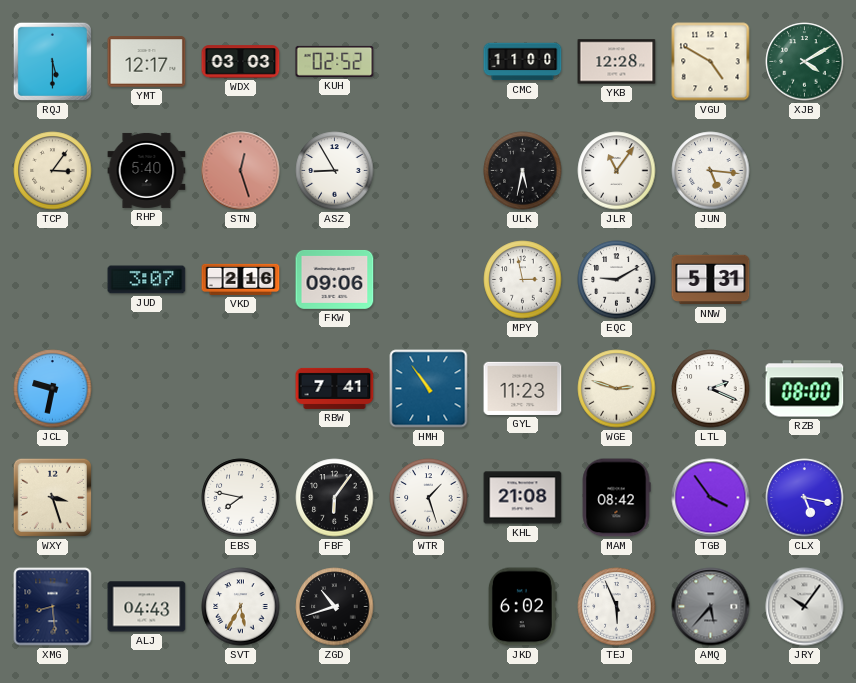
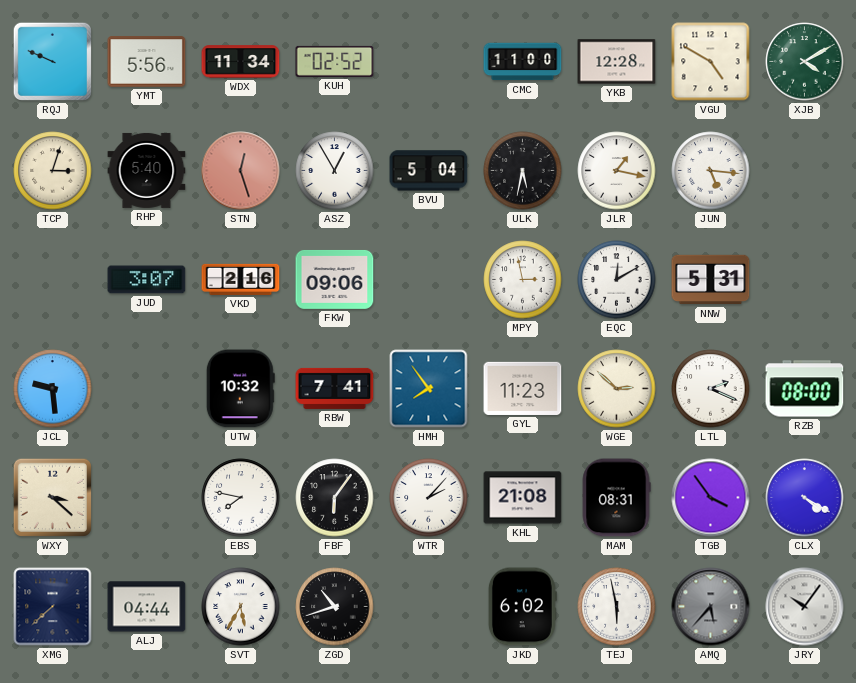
RQJ: 5:30 -> 9:49 (52, 61)
YMT: 12:17 -> 5:56 (147, 62)
WDX: 03:03 -> 11:34 (241, 62)
TCP: 3:06 -> 3:03 (53, 171)
ASZ: 8:55 -> 12:55 (335, 171)
BVU: none -> 5:04 (429, 171)
JLR: 11:06 -> 1:17 (617, 171)
EQC: 9:10 -> 12:10 (617, 280)
JCL: 9:32 -> 9:29 (53, 389)
UTW: none -> 10:32 (240, 389)
HMH: 10:54 -> 7:54 (429, 389)
WGE: 2:48 -> 2:52 (617, 389)
WXY: 3:27 -> 3:22 (52, 497)
WTR: 1:27 -> 2:07 (429, 498)
MAM: 08:42 -> 08:31 (616, 498)
CLX: 5:17 -> 4:20 (805, 498)
XMG: 8:29 -> 7:38 (53, 607)
ALJ: 04:43 -> 04:44 (147, 607)
TEJ: 5:56 -> 5:58 (617, 607)
